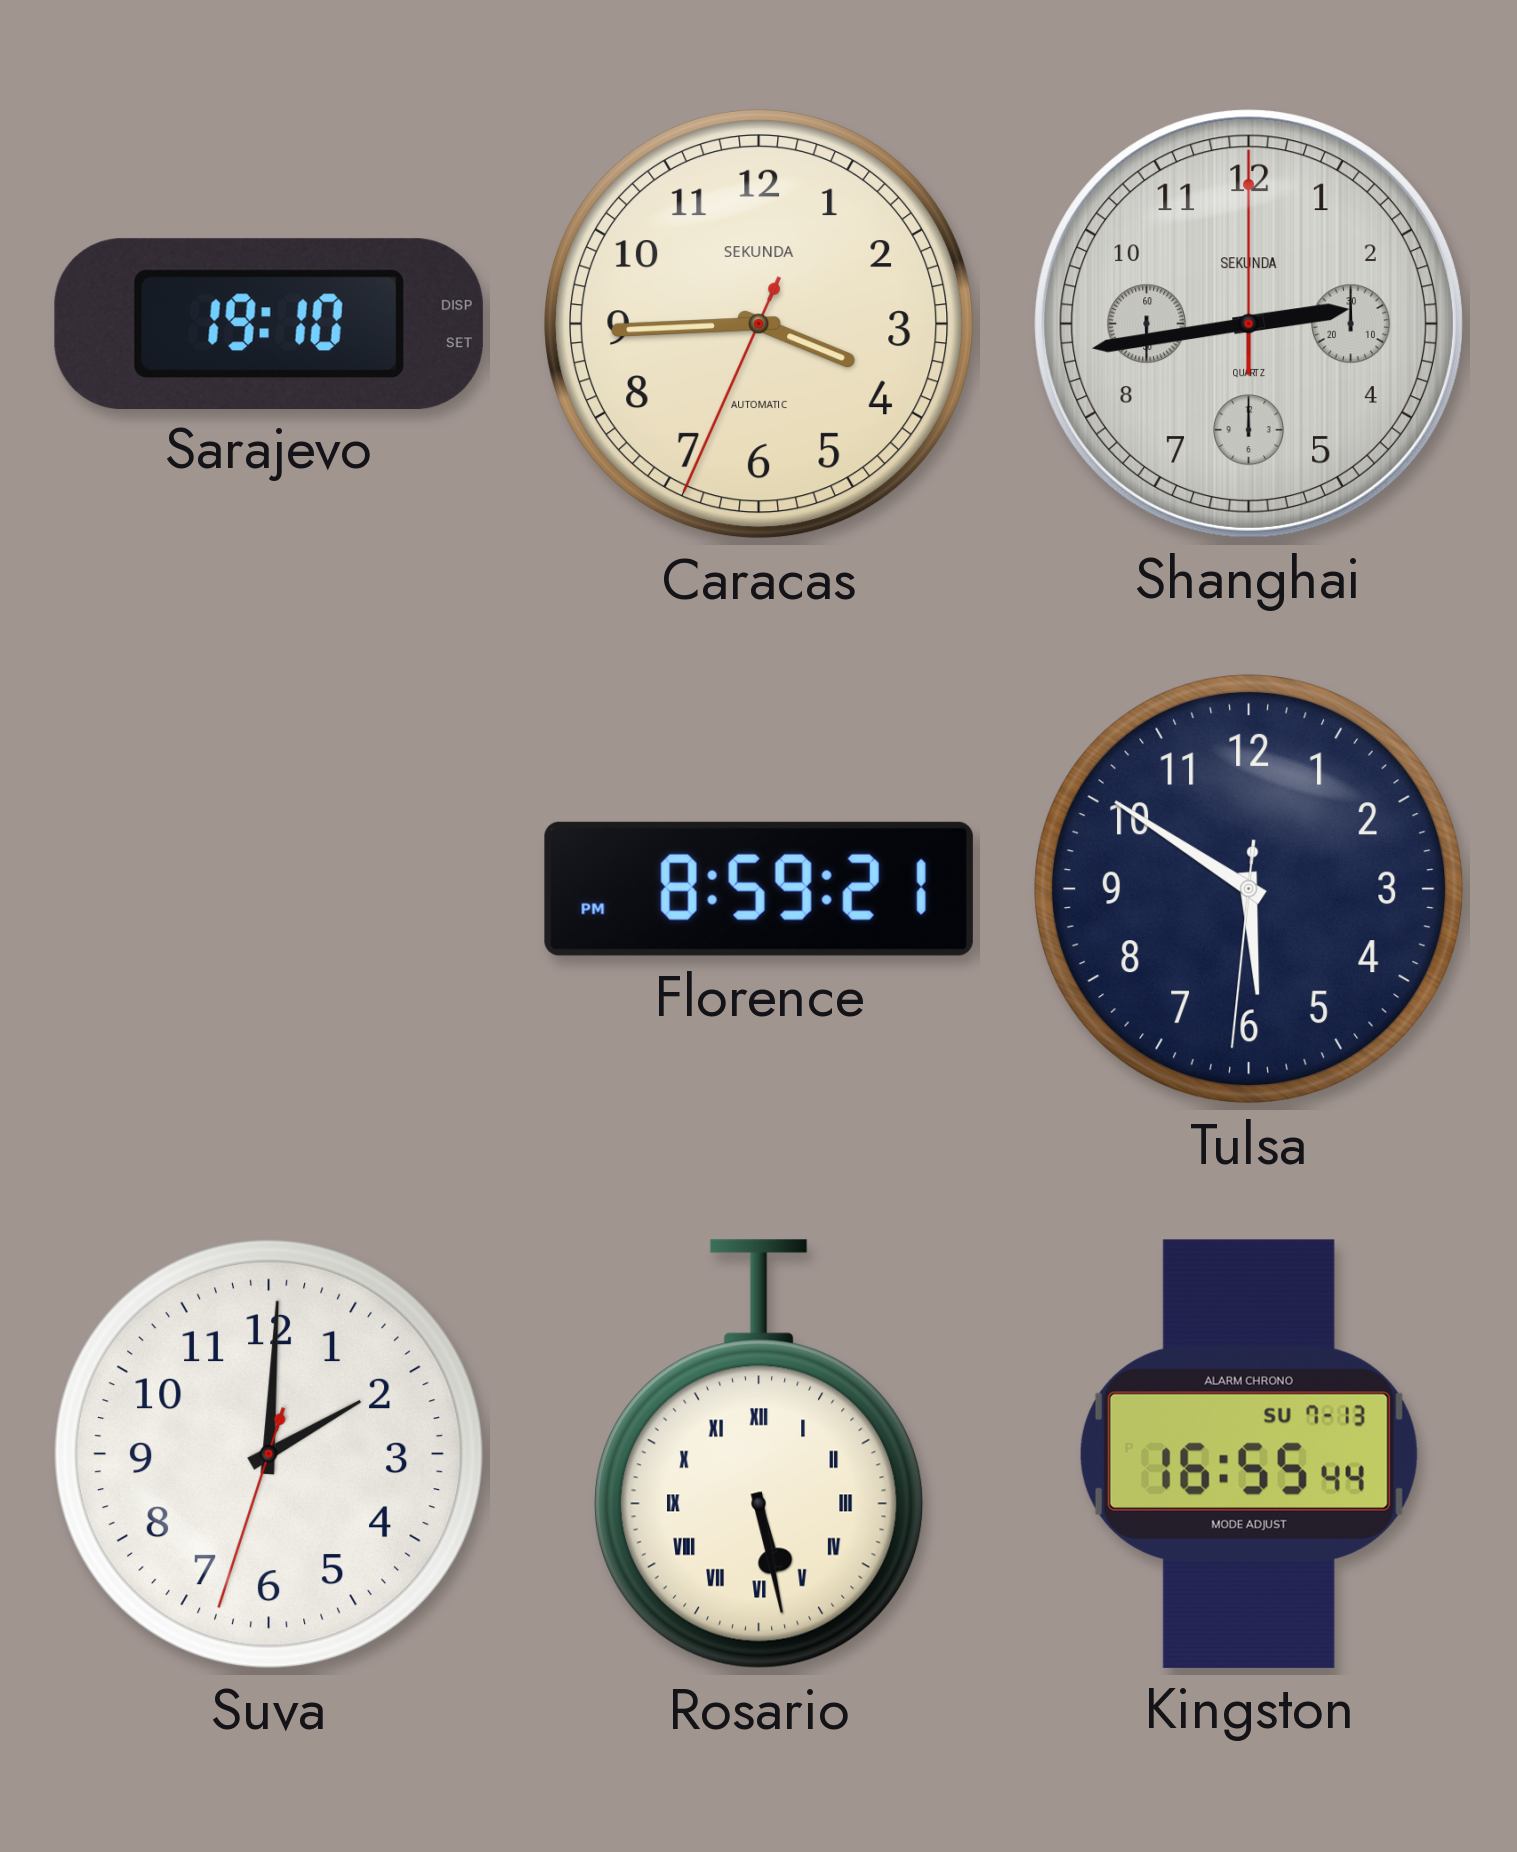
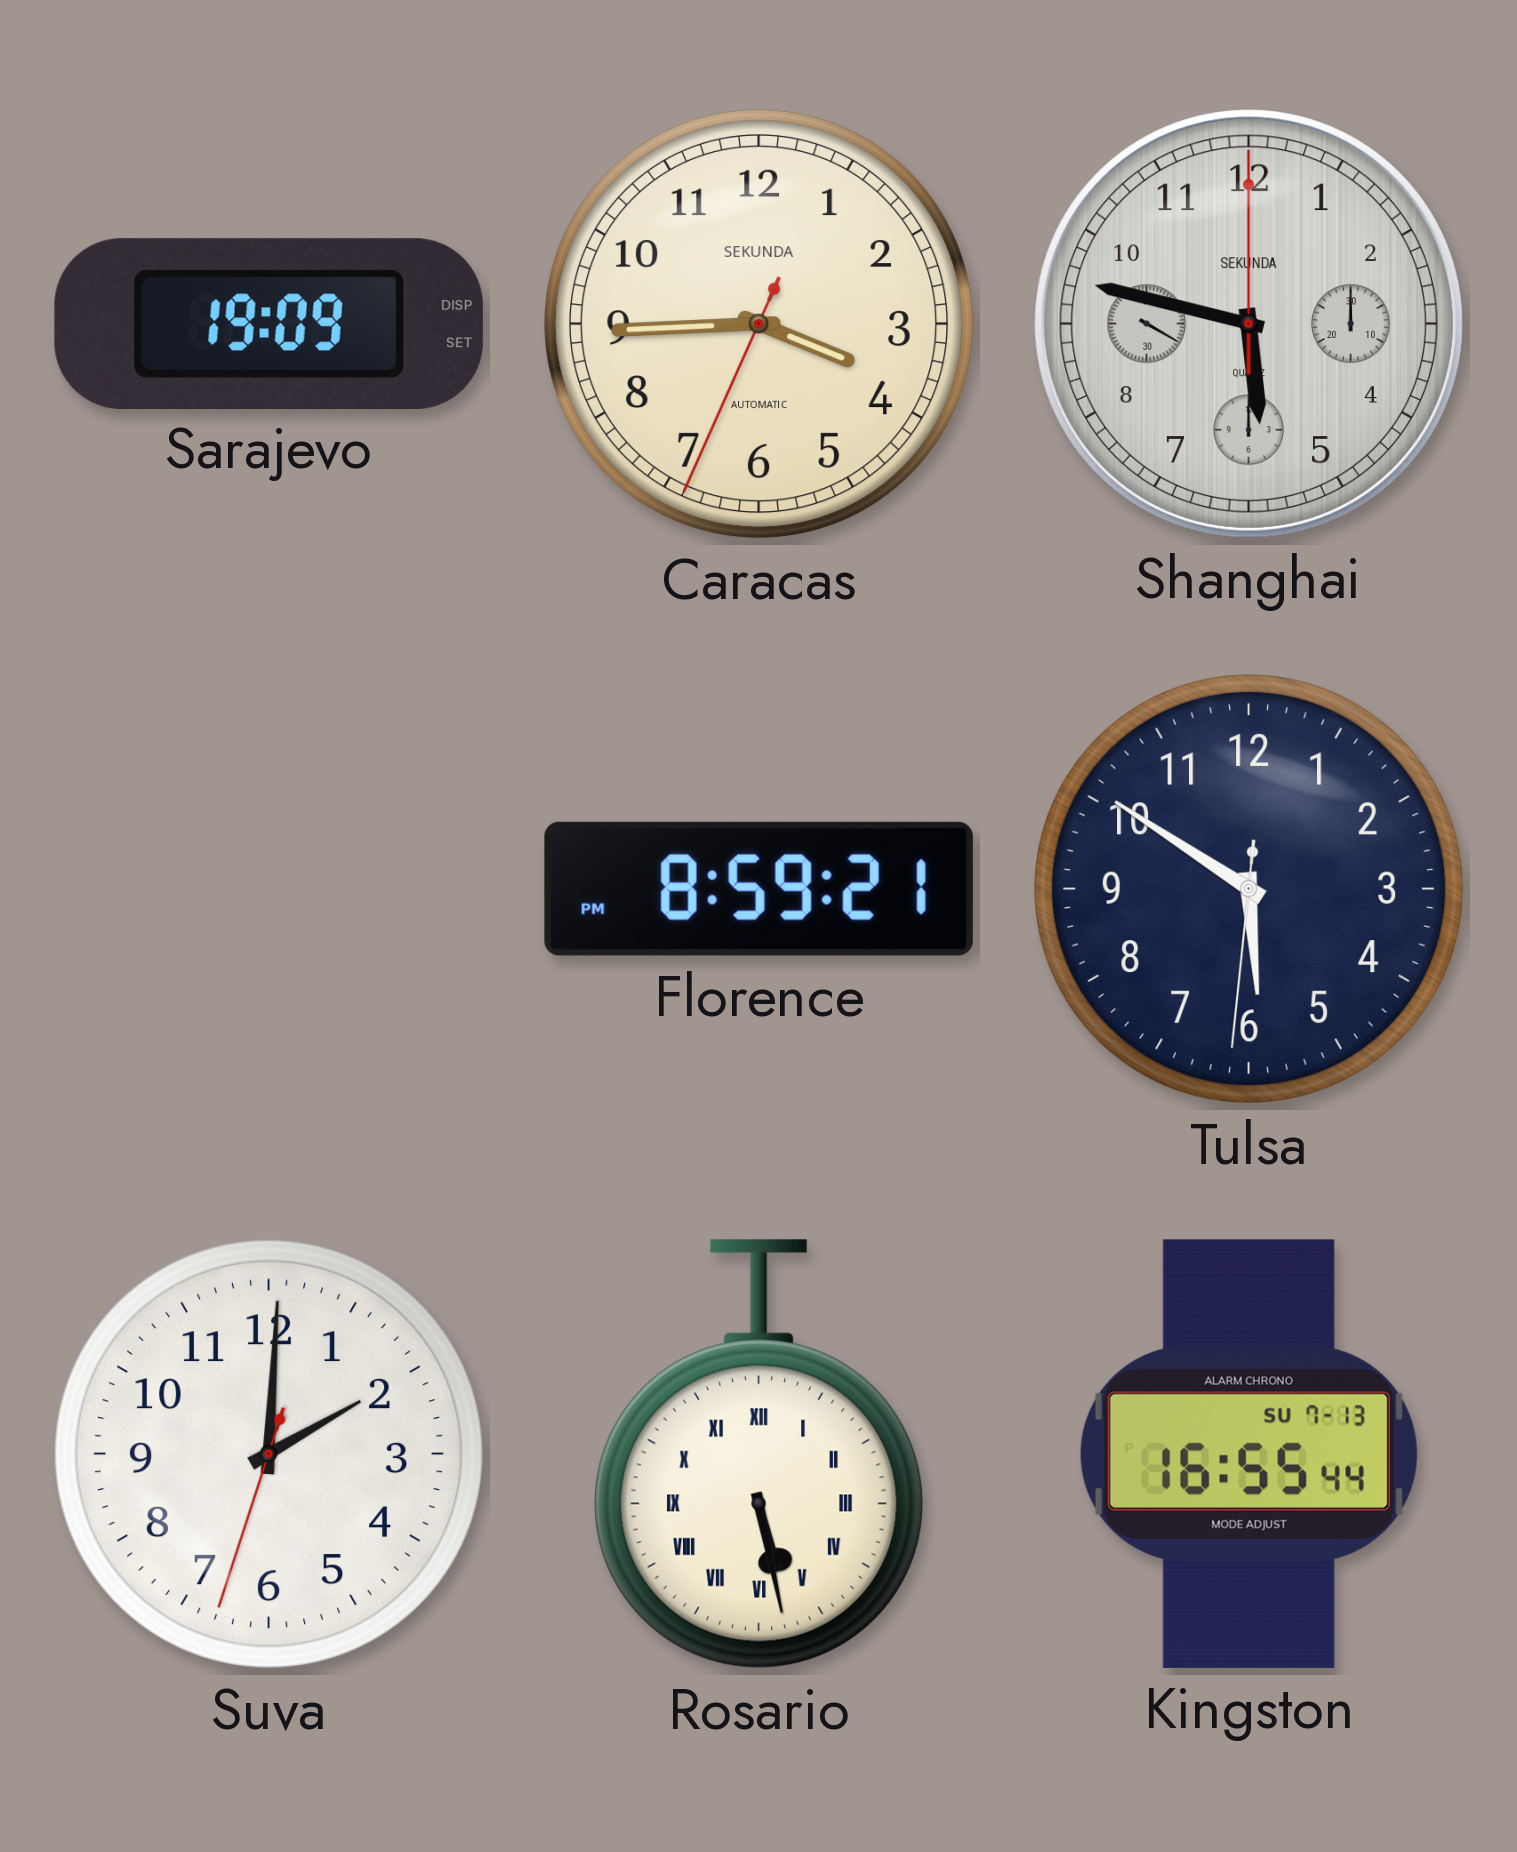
Sarajevo: 19:10 -> 19:09 (269, 323)
Shanghai: 2:43 -> 5:47 (1249, 324)
